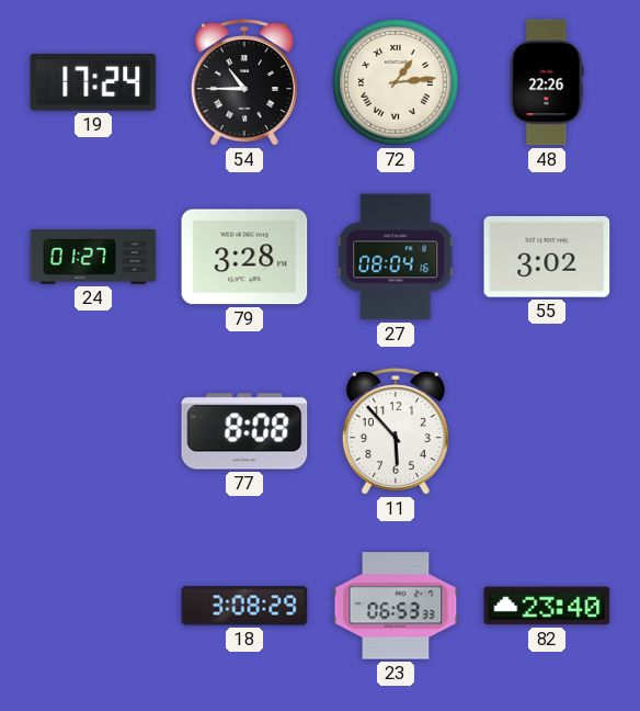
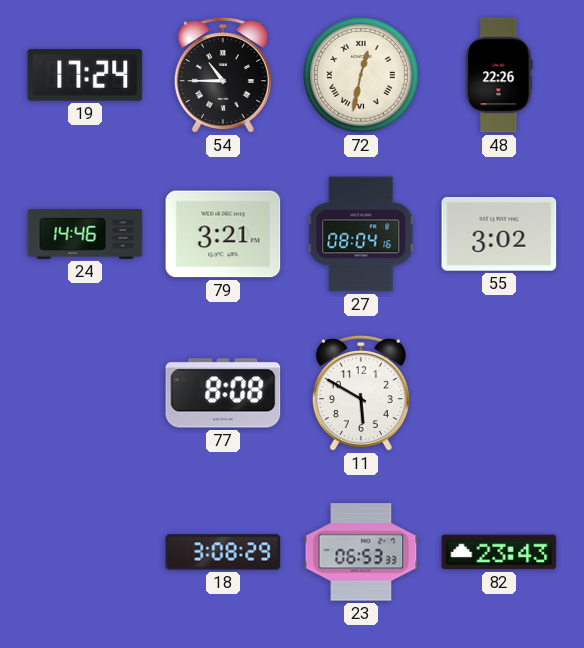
72: 1:14 -> 12:32 (362, 76)
24: 01:27 -> 14:46 (85, 234)
79: 3:28 -> 3:21 (223, 234)
11: 5:53 -> 5:50 (361, 393)
82: 23:40 -> 23:43 (499, 552)
